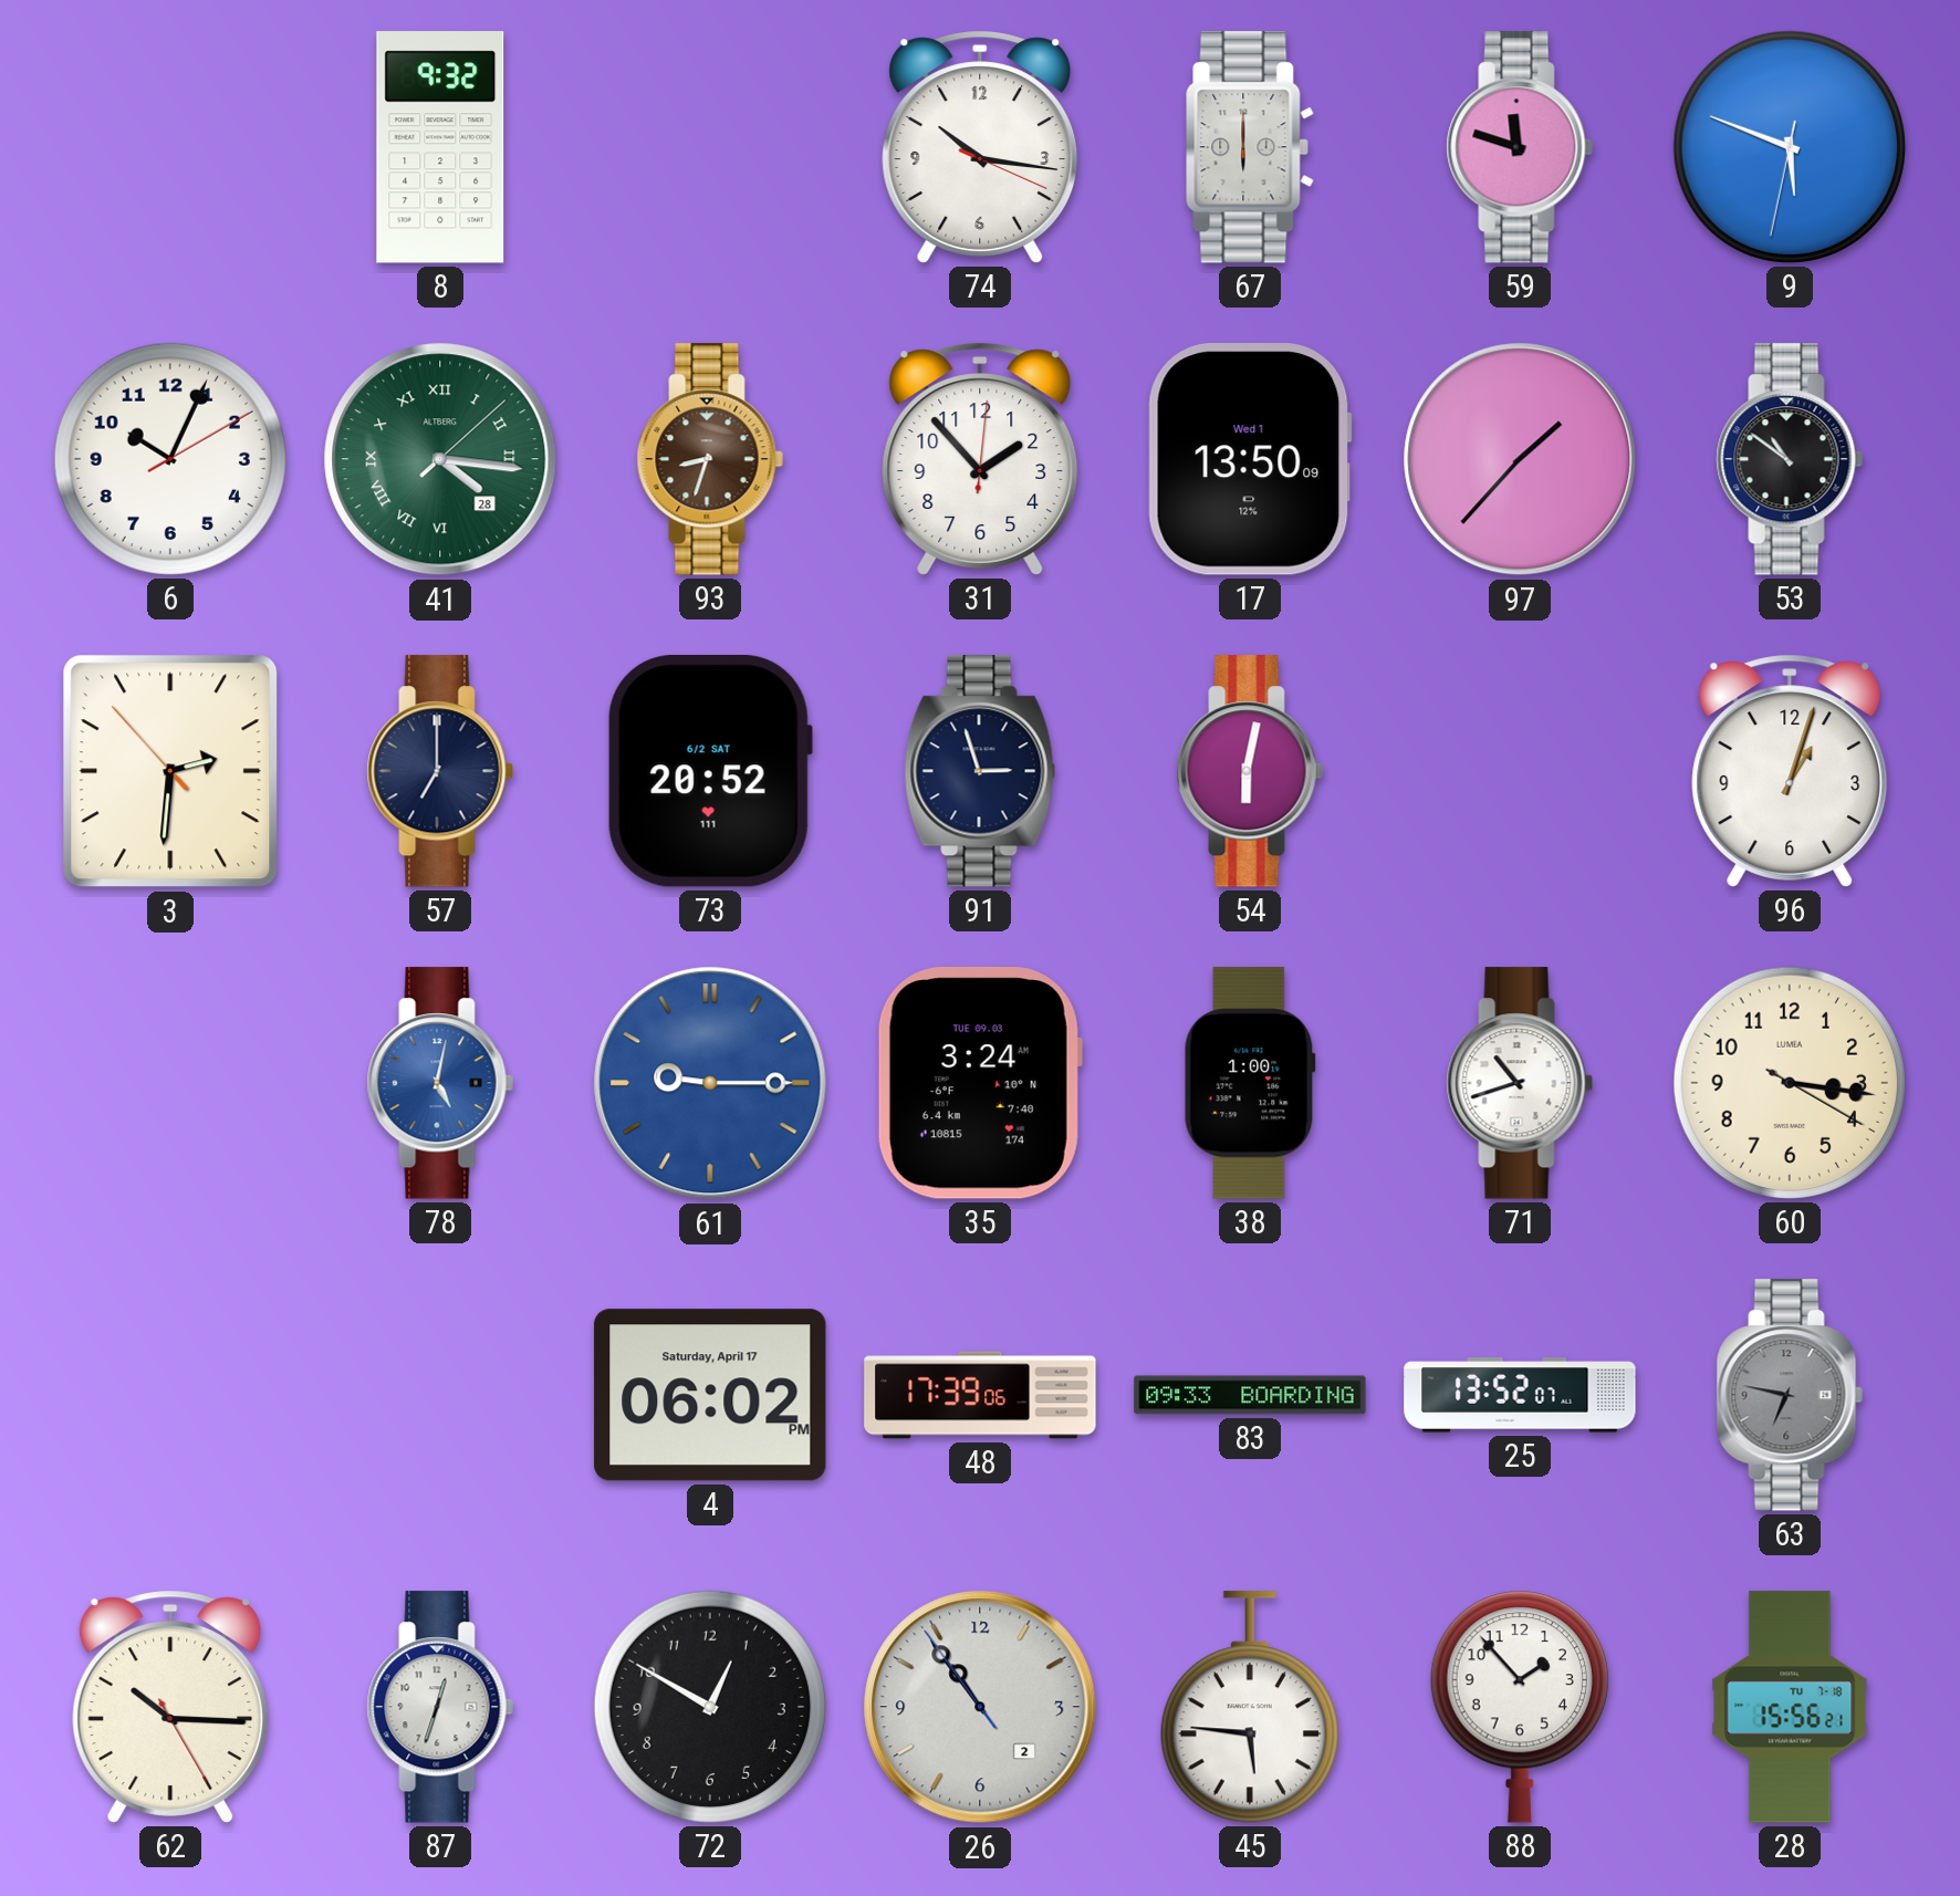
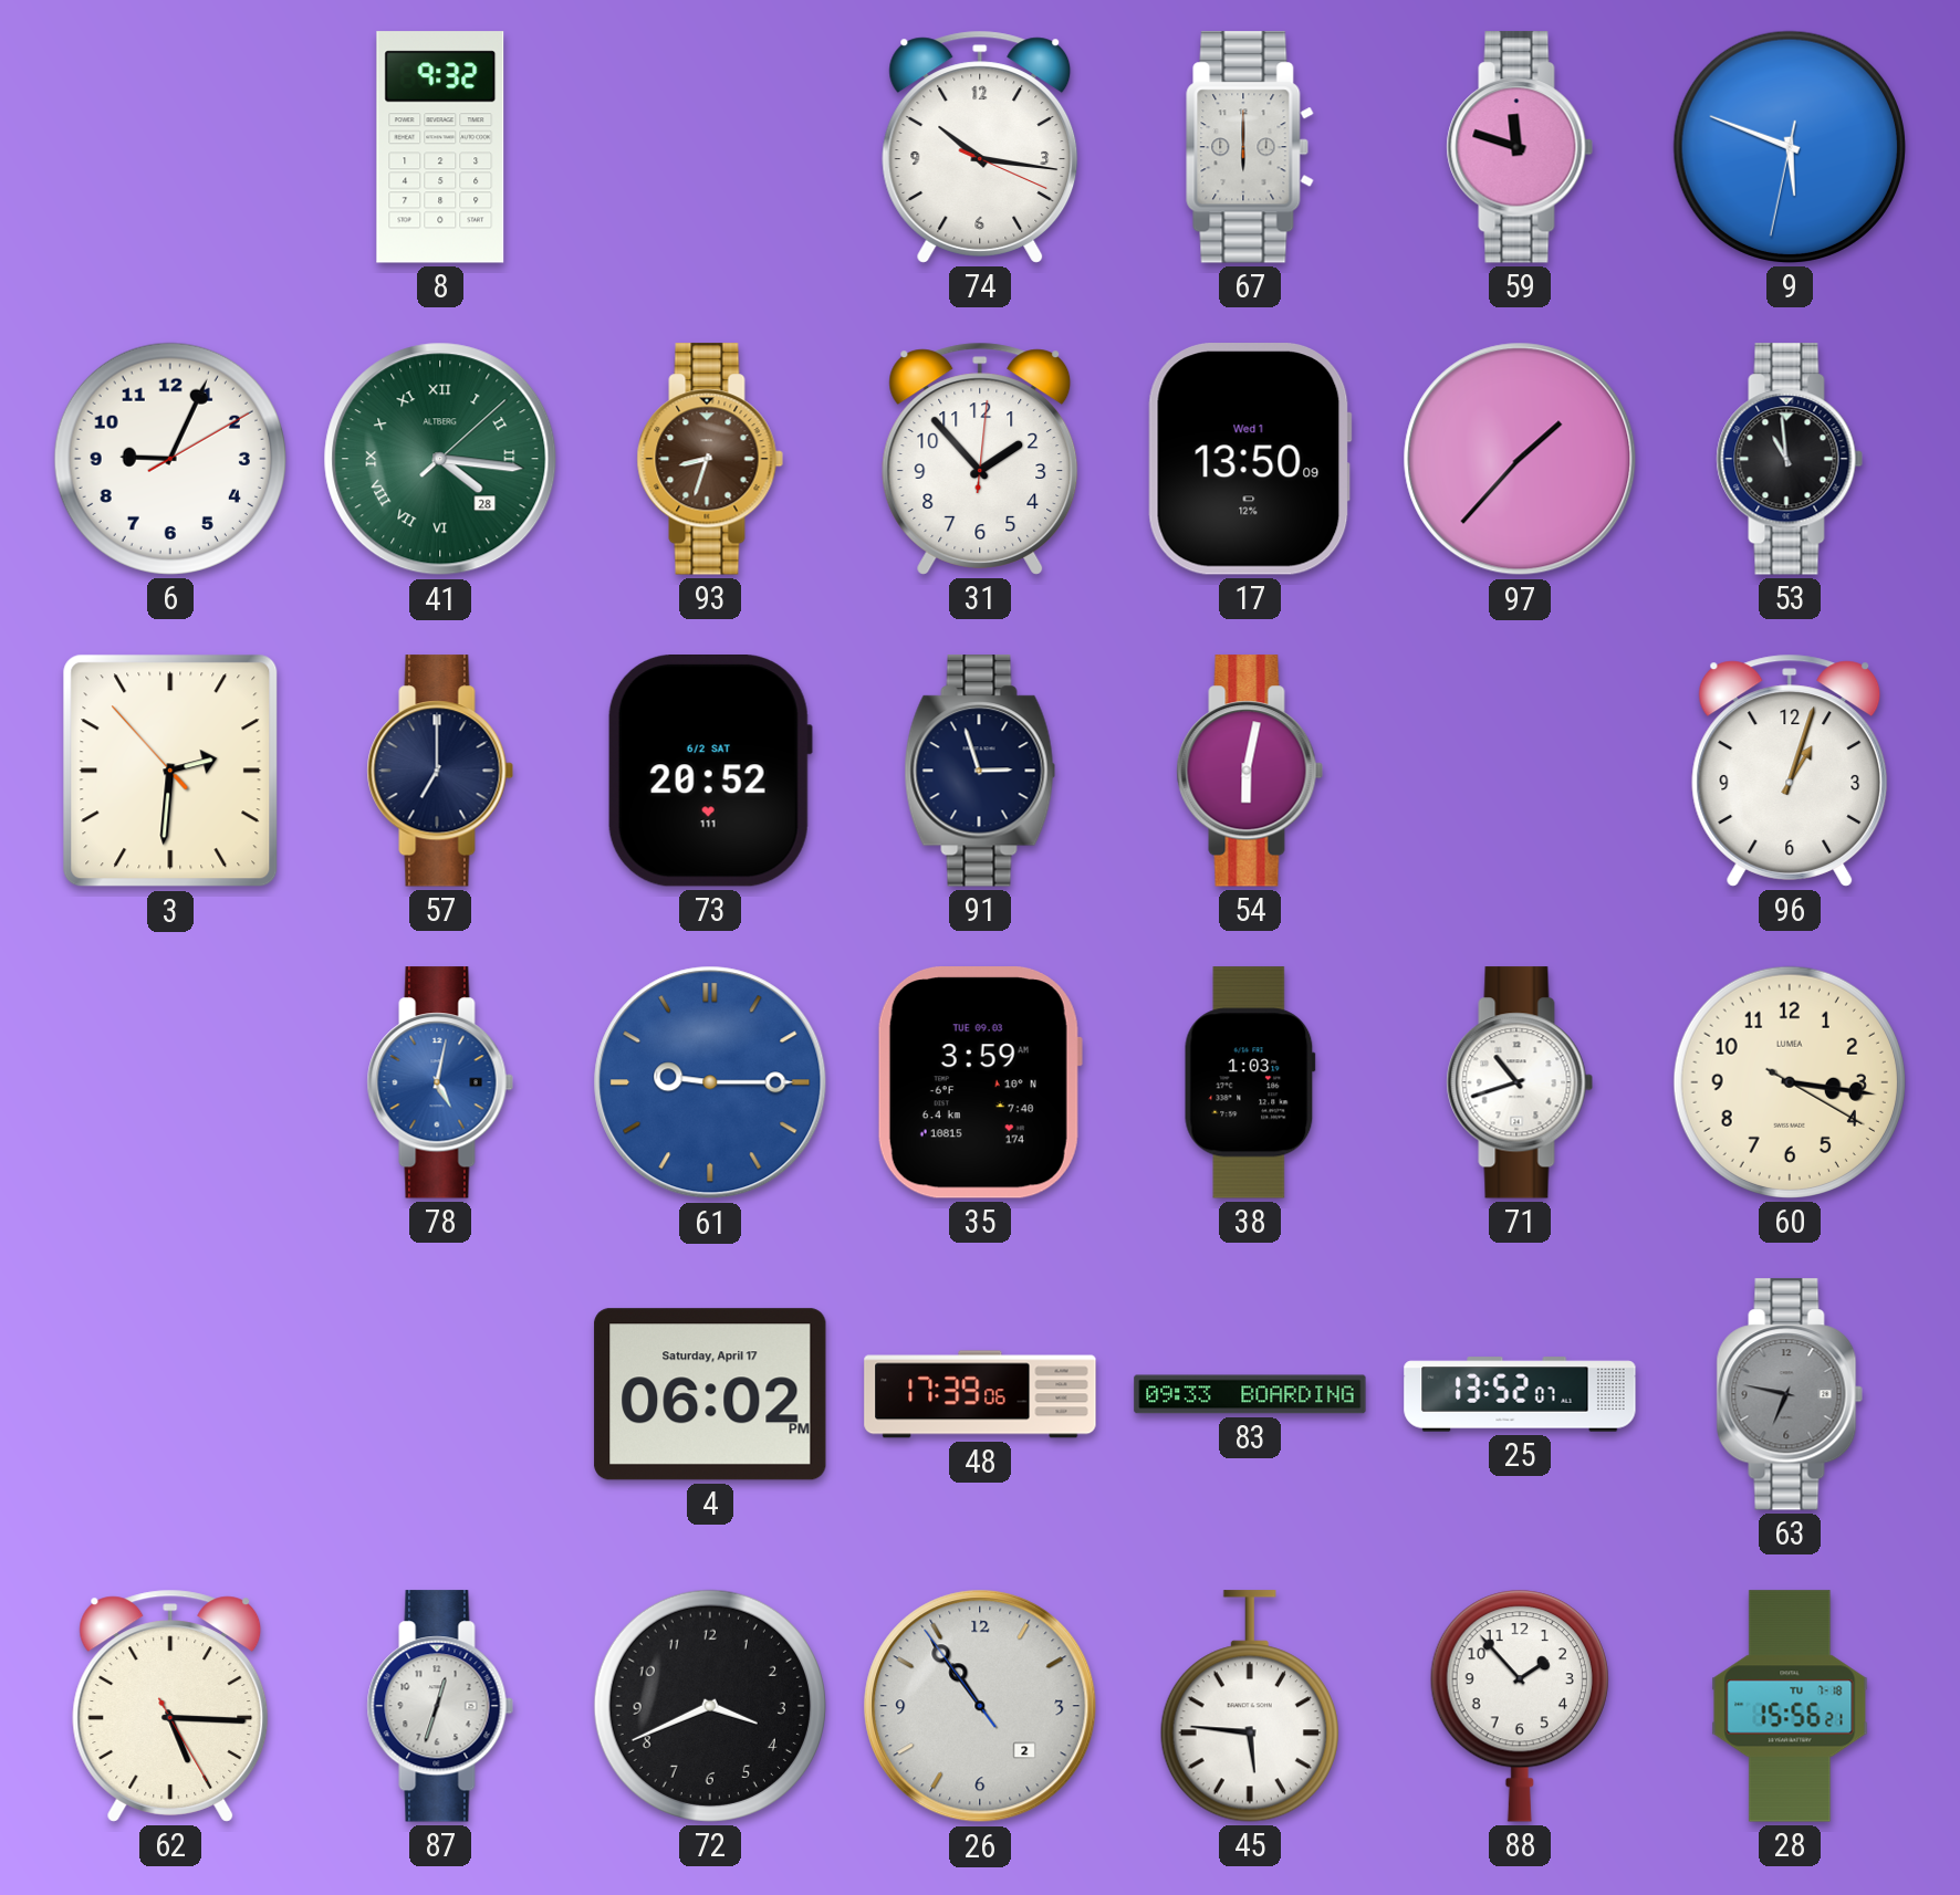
6: 10:04 -> 9:04 (170, 459)
53: 10:51 -> 10:59 (1790, 459)
35: 3:24 -> 3:59 (980, 1083)
38: 1:00 -> 1:03 (1250, 1082)
62: 10:15 -> 5:15 (170, 1706)
72: 12:50 -> 3:41 (710, 1706)
